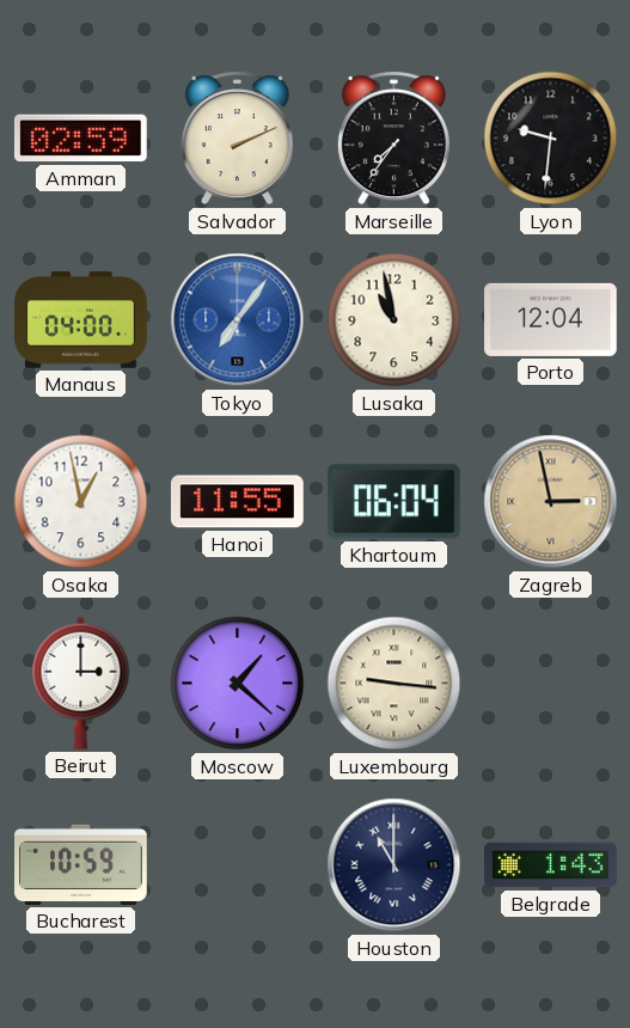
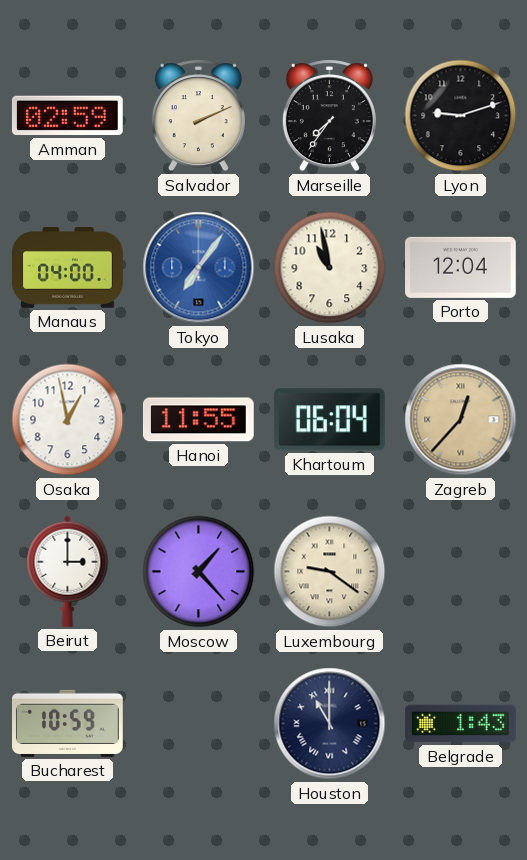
Lyon: 9:31 -> 9:12 (461, 116)
Zagreb: 2:58 -> 12:37 (461, 420)
Moscow: 1:22 -> 1:23 (199, 572)
Luxembourg: 9:16 -> 9:21 (330, 572)
